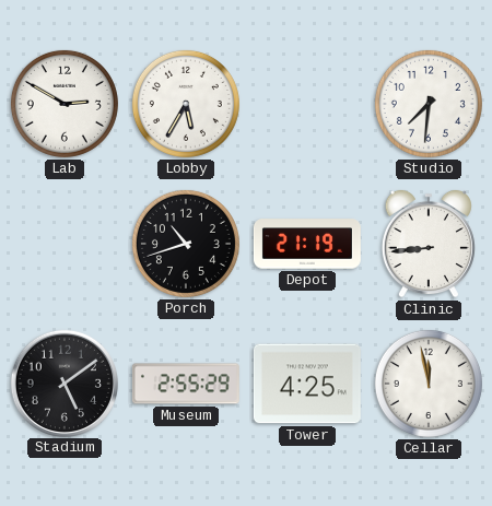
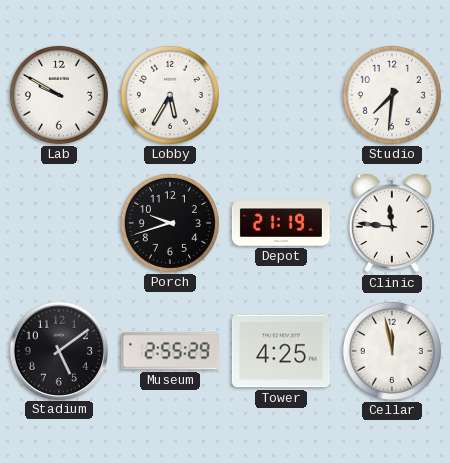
Lab: 2:50 -> 9:50 (59, 95)
Porch: 10:42 -> 9:42 (170, 223)
Clinic: 8:44 -> 11:46 (392, 223)
